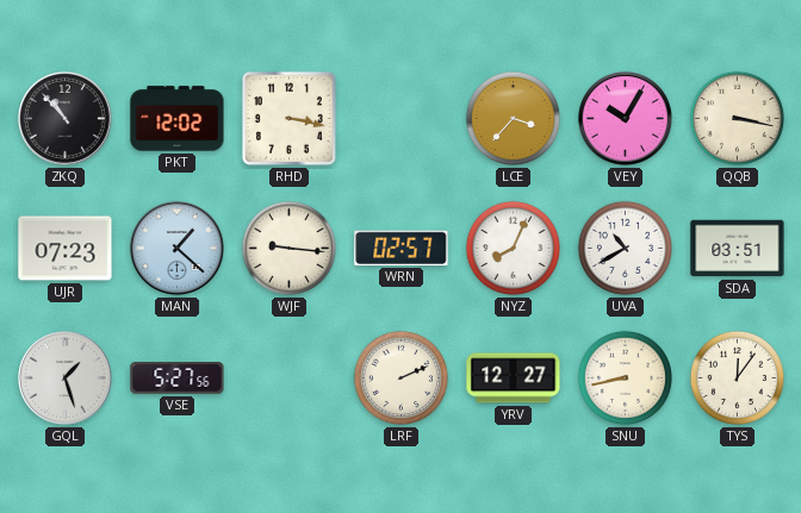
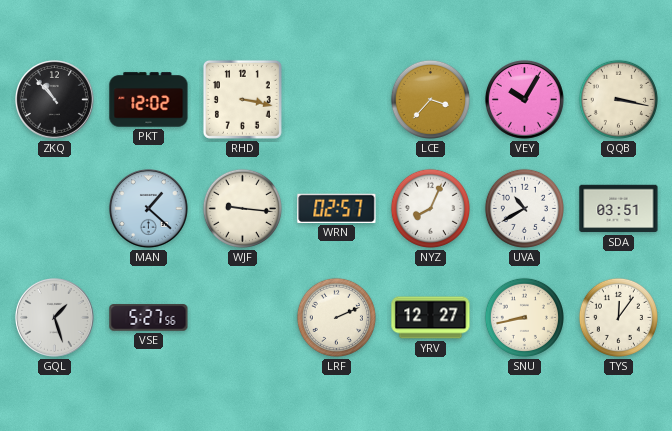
UJR: 07:23 -> none (66, 249)
